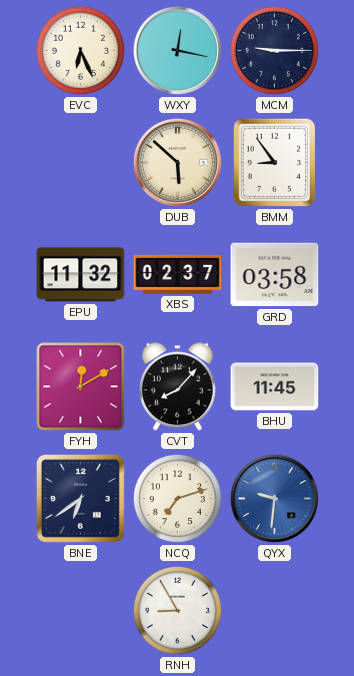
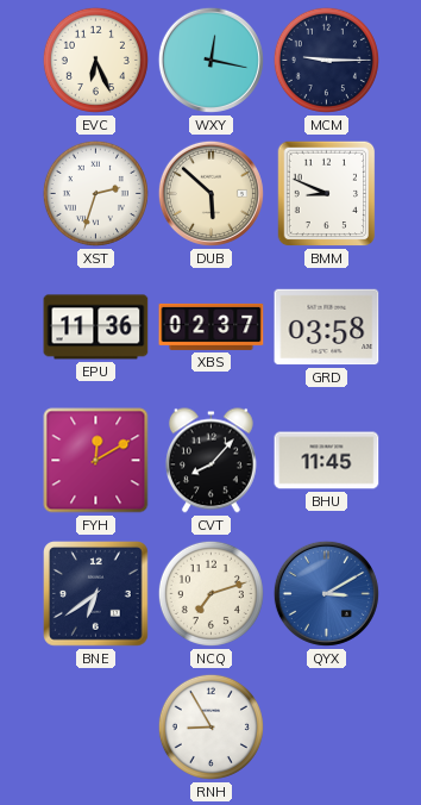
XST: none -> 2:33 (95, 193)
BMM: 8:54 -> 8:49 (327, 194)
EPU: 11:32 -> 11:36 (96, 327)
QYX: 9:31 -> 3:10 (326, 593)
